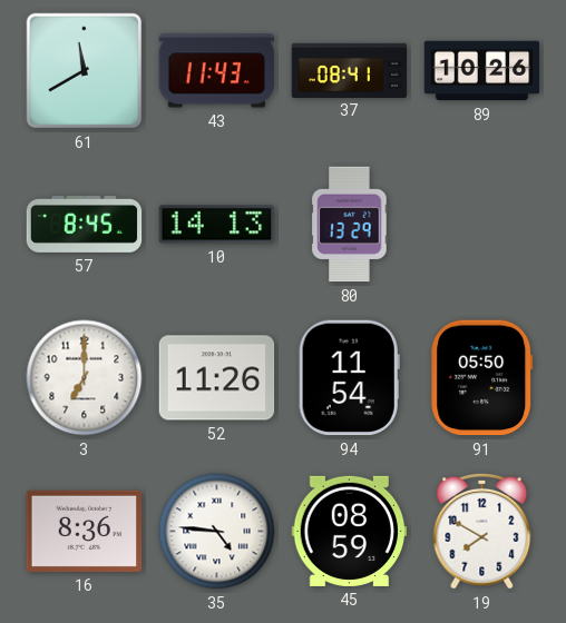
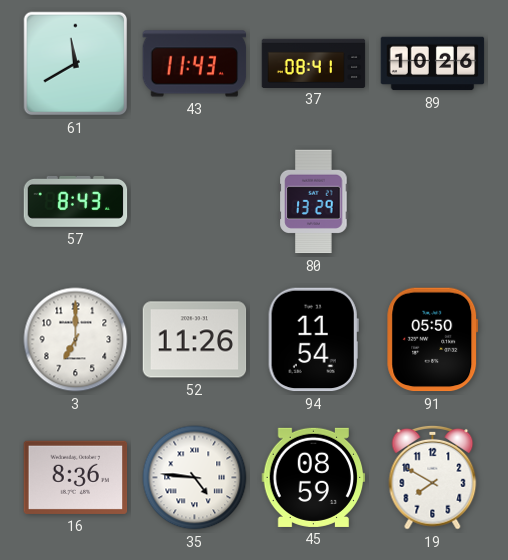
57: 8:45 -> 8:43 (76, 201)
10: 14:13 -> none (217, 225)
